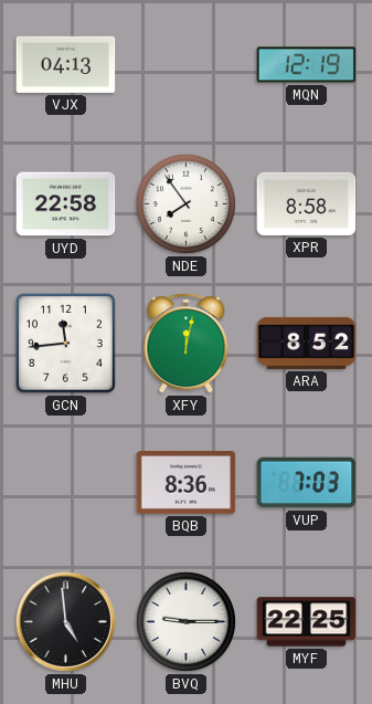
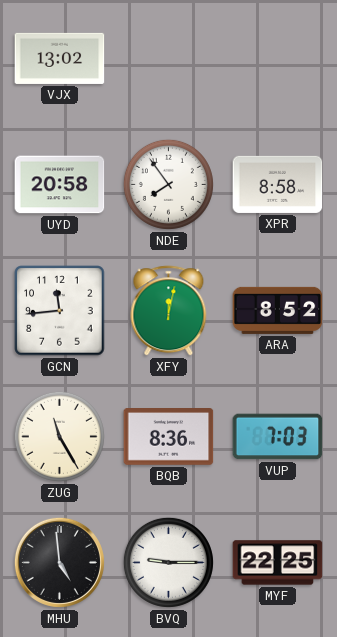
VJX: 04:13 -> 13:02 (60, 58)
MQN: 12:19 -> none (307, 65)
UYD: 22:58 -> 20:58 (60, 185)
ZUG: none -> 11:25 (59, 436)
